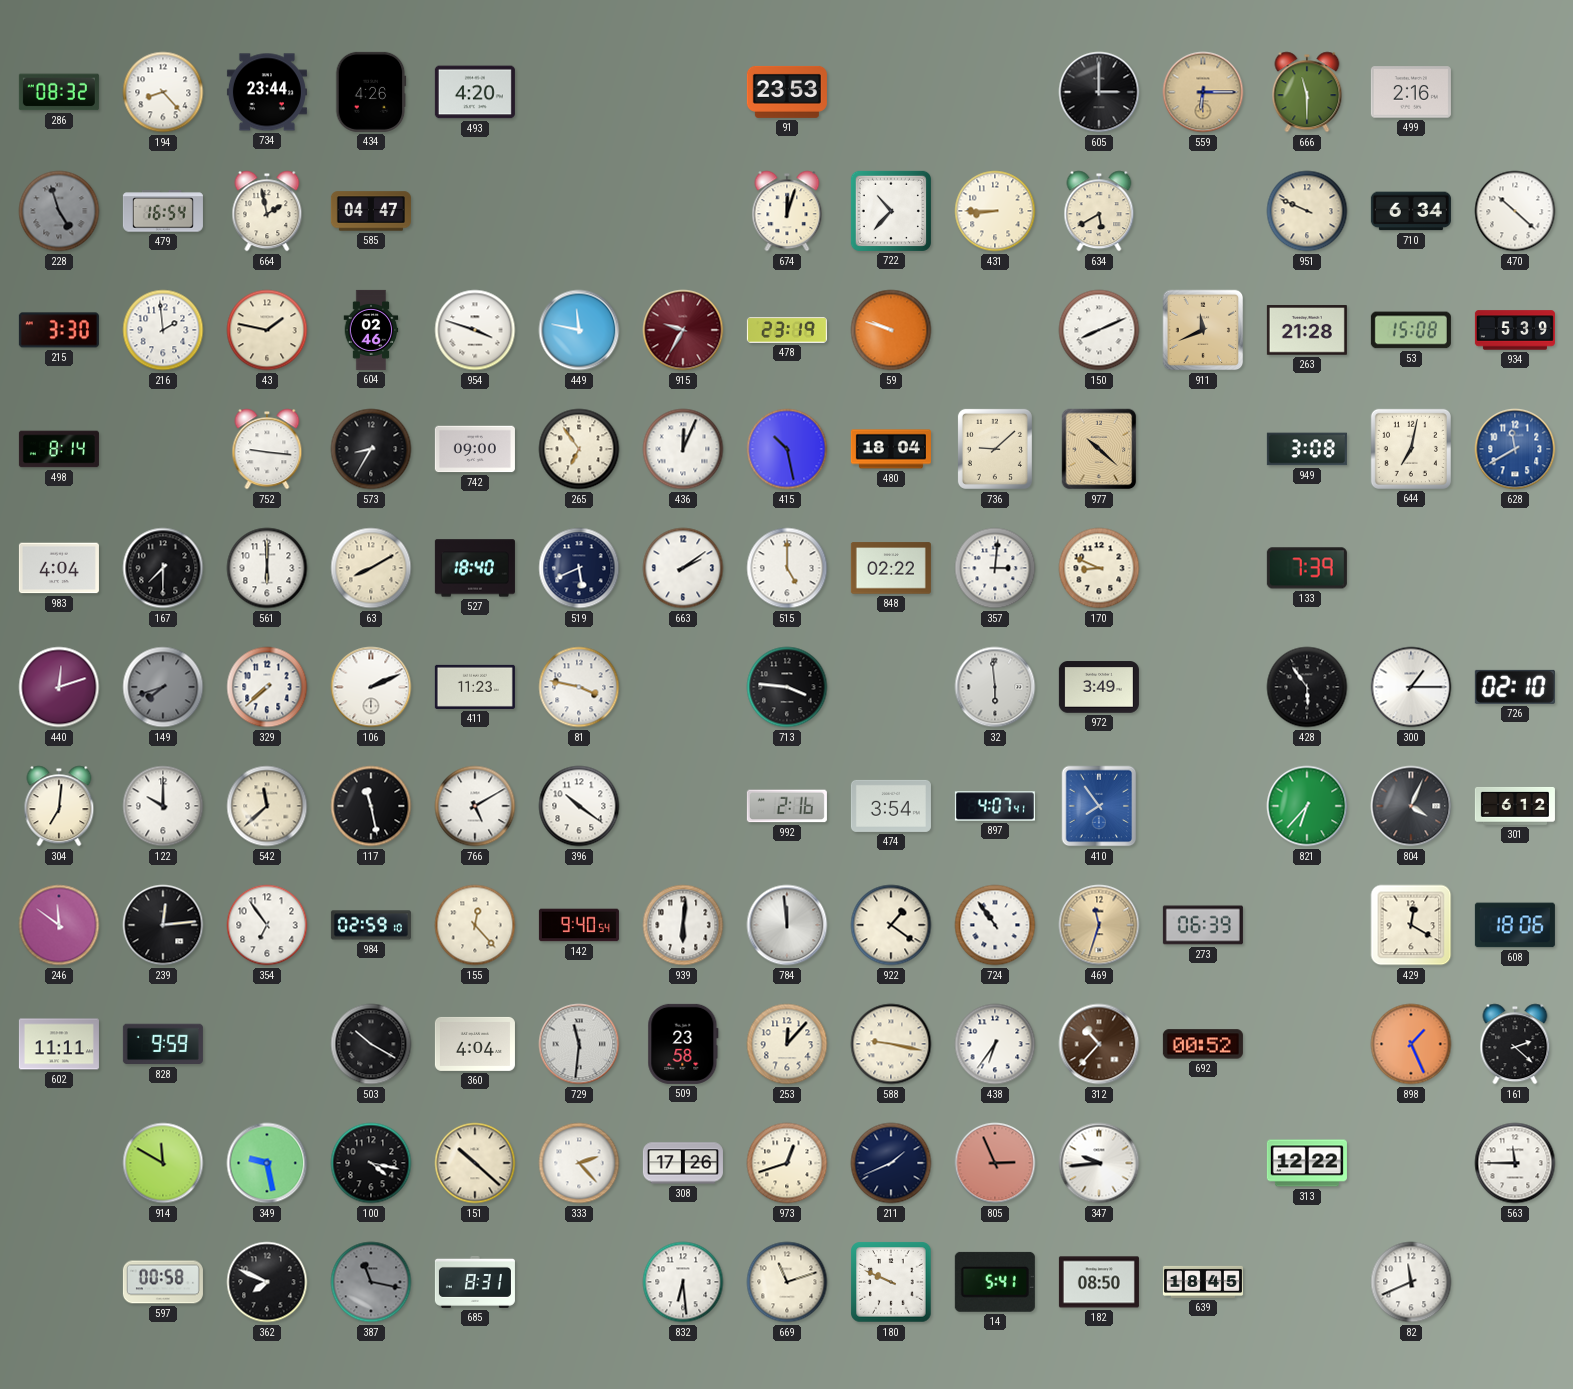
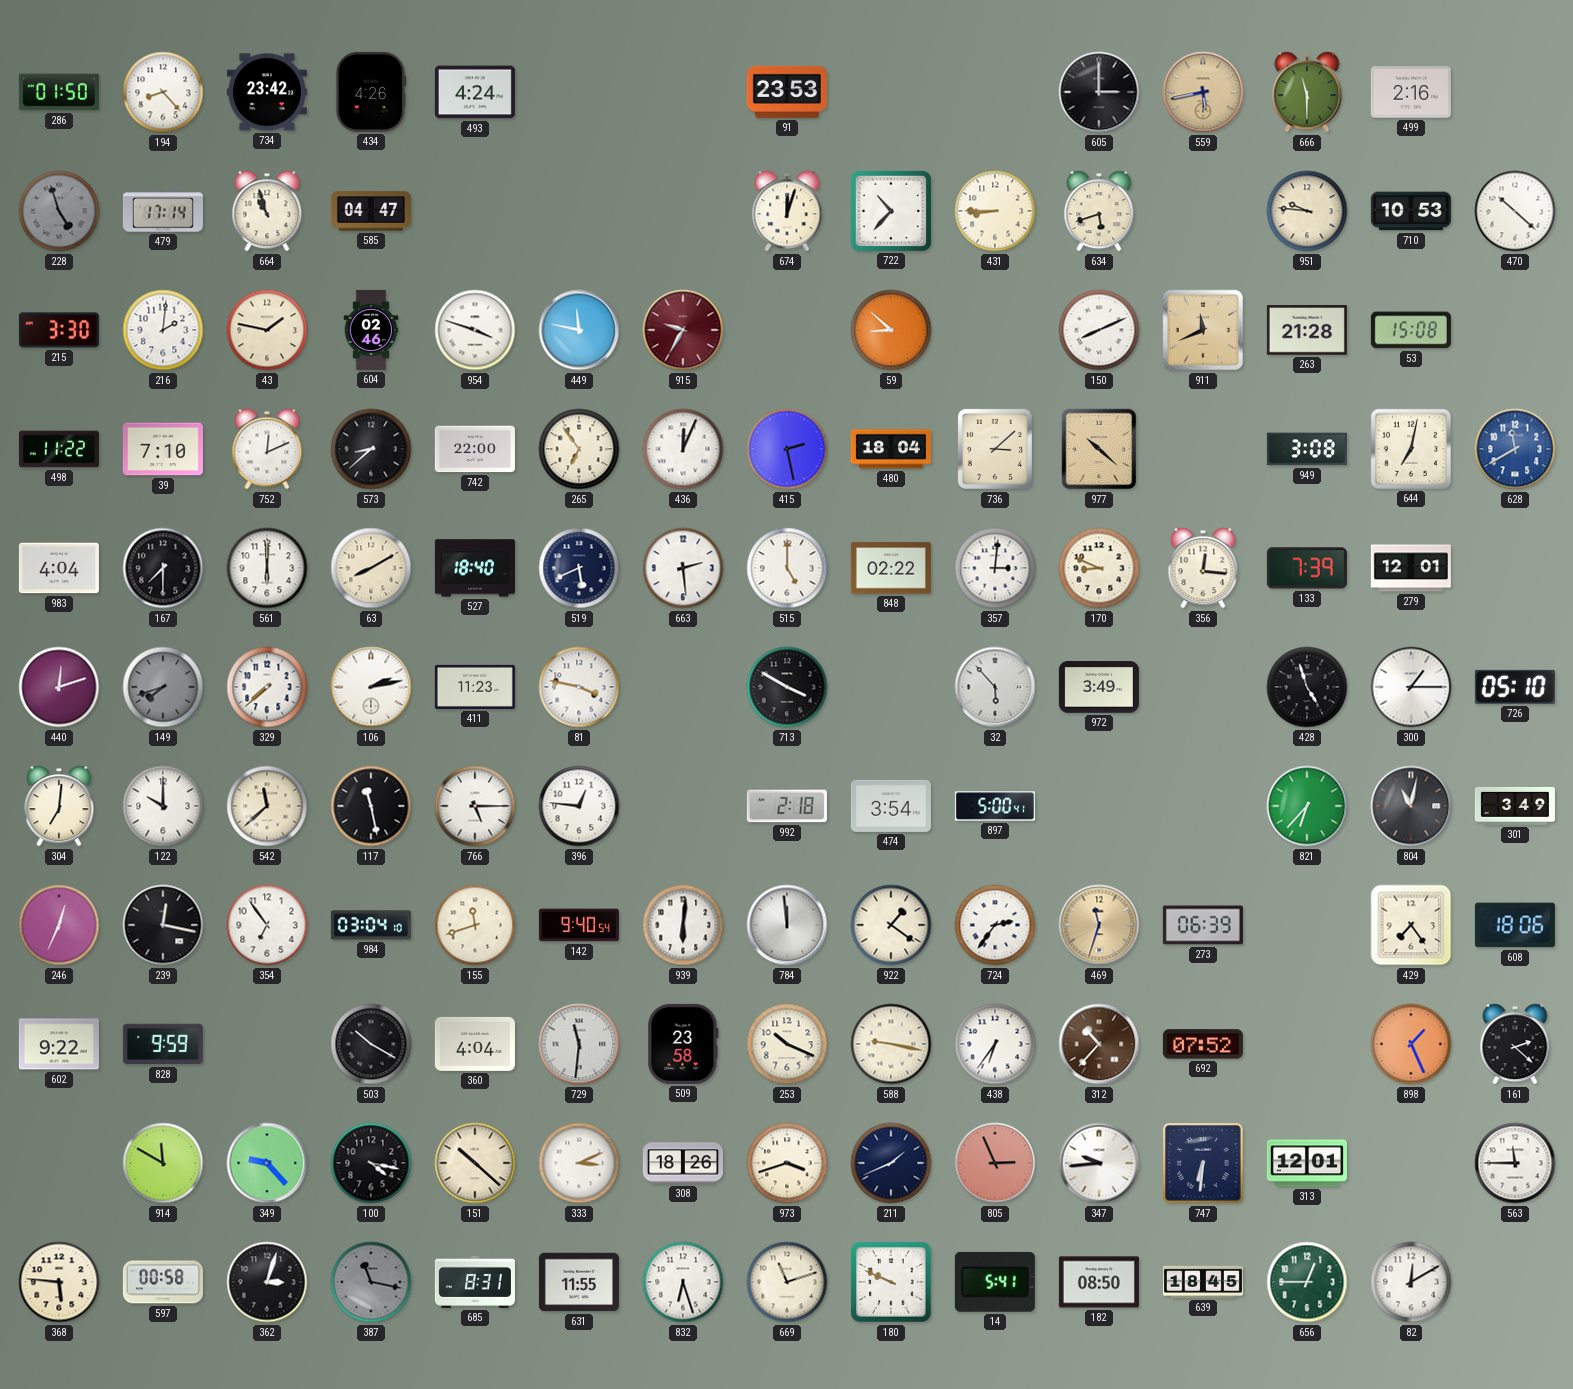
286: 08:32 -> 01:50 (59, 92)
734: 23:44 -> 23:42 (267, 92)
493: 4:20 -> 4:24 (475, 92)
559: 6:15 -> 5:43 (1203, 92)
479: 16:54 -> 17:14 (163, 211)
664: 1:58 -> 10:57 (267, 211)
634: 5:40 -> 5:42 (1099, 211)
951: 9:49 -> 9:46 (1307, 211)
710: 6:34 -> 10:53 (1411, 211)
216: 1:59 -> 2:01 (163, 330)
478: 23:19 -> none (787, 330)
59: 9:48 -> 8:52 (891, 330)
934: 5:39 -> none (1515, 330)
498: 8:14 -> 11:22 (59, 449)
39: none -> 7:10 (163, 449)
752: 9:16 -> 12:11 (267, 449)
573: 8:35 -> 8:38 (371, 449)
742: 09:00 -> 22:00 (475, 449)
415: 10:28 -> 2:28 (787, 449)
736: 9:08 -> 3:08 (995, 449)
663: 2:09 -> 2:29 (683, 568)
356: none -> 12:16 (1203, 568)
279: none -> 12:01 (1411, 568)
106: 2:11 -> 2:13 (371, 687)
713: 3:46 -> 3:50 (787, 687)
32: 5:59 -> 5:53 (995, 687)
428: 5:54 -> 4:57 (1307, 687)
726: 02:10 -> 05:10 (1515, 687)
766: 5:10 -> 5:15 (475, 806)
396: 10:21 -> 12:46 (579, 806)
992: 2:16 -> 2:18 (787, 806)
897: 4:07 -> 5:00 (995, 806)
410: 7:54 -> none (1099, 806)
804: 4:04 -> 11:02 (1411, 806)
301: 6:12 -> 3:49 (1515, 806)
246: 11:51 -> 12:34 (59, 925)
239: 12:14 -> 12:17 (163, 925)
984: 02:59 -> 03:04 (371, 925)
155: 12:23 -> 11:42 (475, 925)
724: 10:54 -> 2:36 (995, 925)
429: 12:20 -> 7:24 (1411, 925)
602: 11:11 -> 9:22 (59, 1044)
253: 12:07 -> 10:19 (787, 1044)
692: 00:52 -> 07:52 (1203, 1044)
349: 9:28 -> 9:23 (267, 1163)
333: 2:23 -> 3:11 (579, 1163)
308: 17:26 -> 18:26 (683, 1163)
973: 12:42 -> 3:42 (787, 1163)
747: none -> 6:31 (1203, 1163)
313: 12:22 -> 12:01 (1307, 1163)
368: none -> 5:46 (59, 1282)
362: 7:49 -> 3:03 (267, 1282)
631: none -> 11:55 (579, 1282)
832: 6:29 -> 6:27 (683, 1282)
656: none -> 12:45 (1307, 1282)
82: 11:41 -> 12:10 (1411, 1282)
